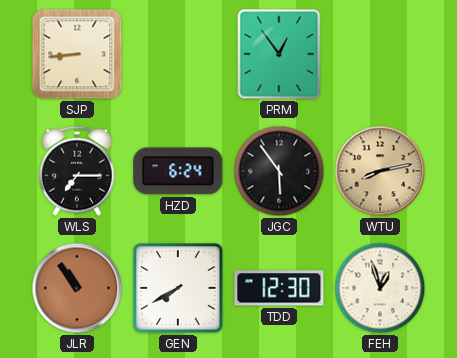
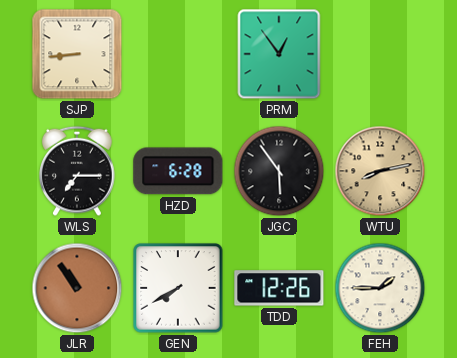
HZD: 6:24 -> 6:28 (178, 171)
TDD: 12:30 -> 12:26 (279, 288)
FEH: 12:57 -> 1:45 (380, 288)
